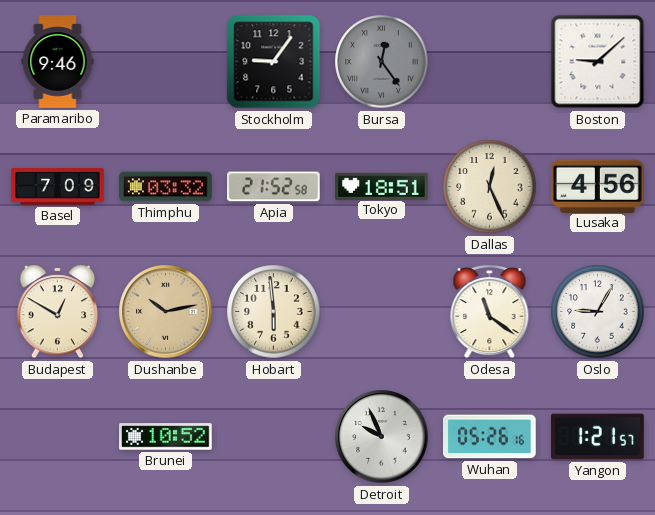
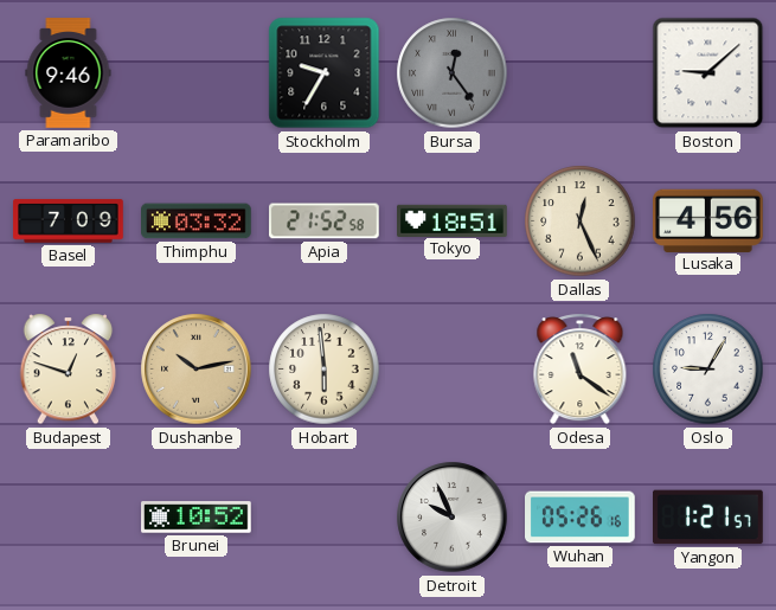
Stockholm: 9:06 -> 9:35 (325, 73)
Budapest: 12:50 -> 12:48 (69, 370)
